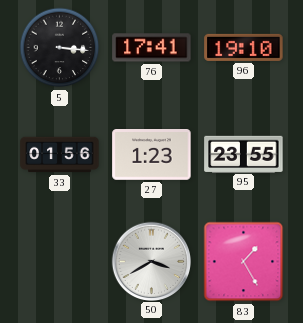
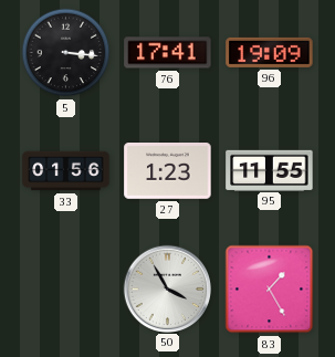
96: 19:10 -> 19:09 (270, 52)
95: 23:55 -> 11:55 (270, 170)
50: 3:40 -> 3:55 (167, 288)
